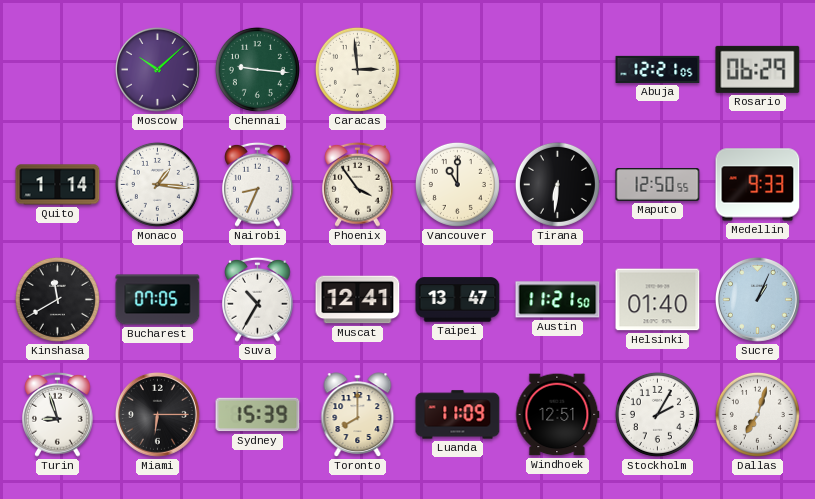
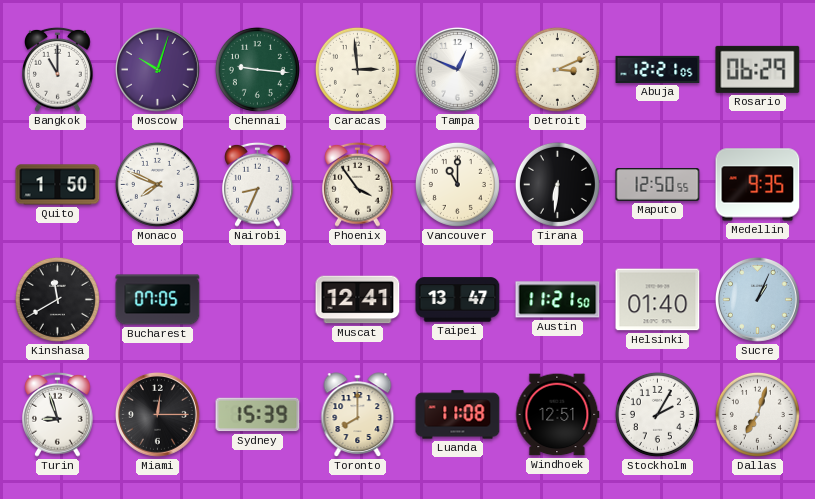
Bangkok: none -> 11:00 (58, 69)
Moscow: 10:08 -> 10:03 (158, 69)
Tampa: none -> 12:49 (458, 69)
Detroit: none -> 3:11 (557, 69)
Quito: 1:14 -> 1:50 (58, 185)
Monaco: 1:16 -> 7:49 (157, 184)
Medellin: 9:33 -> 9:35 (758, 185)
Suva: 10:35 -> none (258, 299)
Miami: 6:15 -> 12:15 (158, 414)
Luanda: 11:09 -> 11:08 (458, 415)
